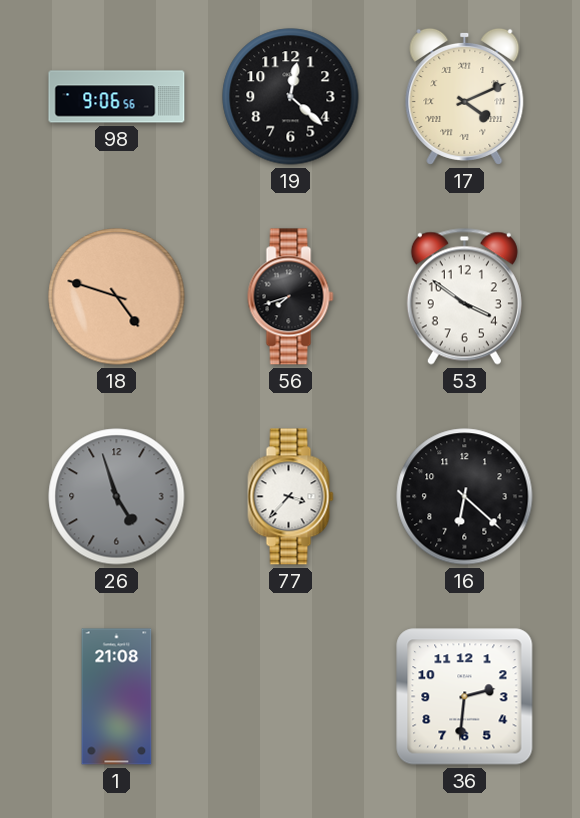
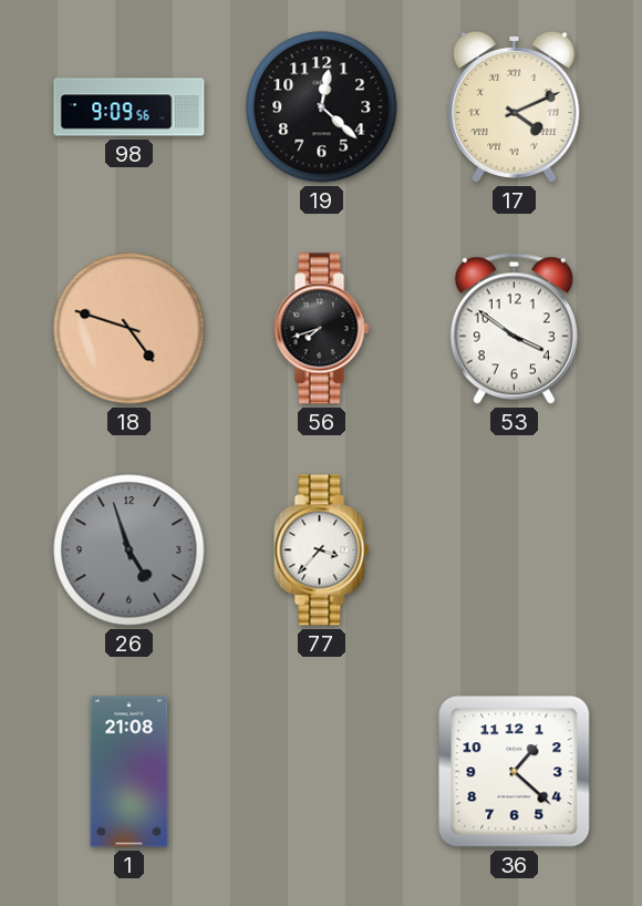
98: 9:06 -> 9:09 (130, 107)
16: 6:22 -> none (465, 497)
36: 2:31 -> 1:22 (515, 772)
